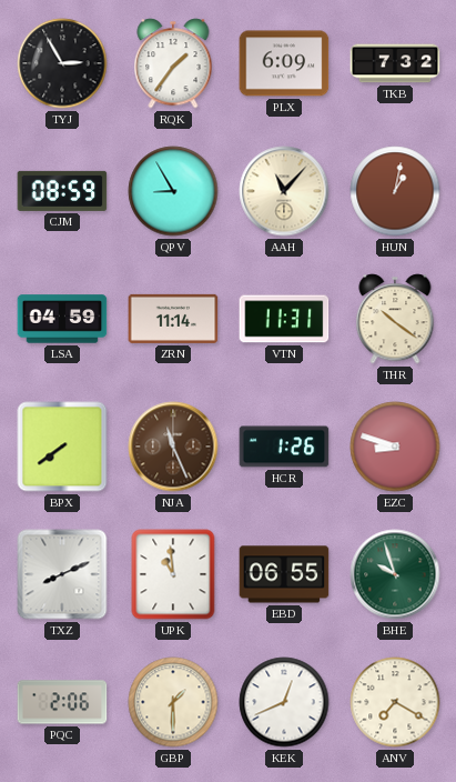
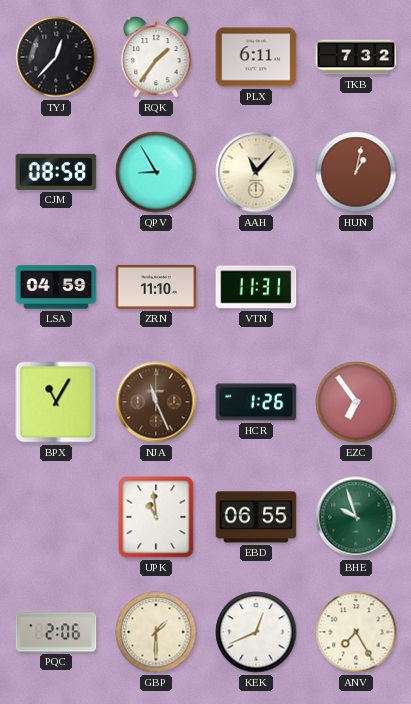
TYJ: 2:55 -> 12:37 (56, 57)
PLX: 6:09 -> 6:11 (256, 57)
CJM: 08:59 -> 08:58 (56, 172)
ZRN: 11:14 -> 11:10 (156, 287)
THR: 10:21 -> none (395, 319)
BPX: 7:39 -> 11:05 (56, 402)
EZC: 8:48 -> 6:54 (356, 402)
TXZ: 8:11 -> none (62, 574)
ANV: 7:20 -> 7:25 (356, 632)
